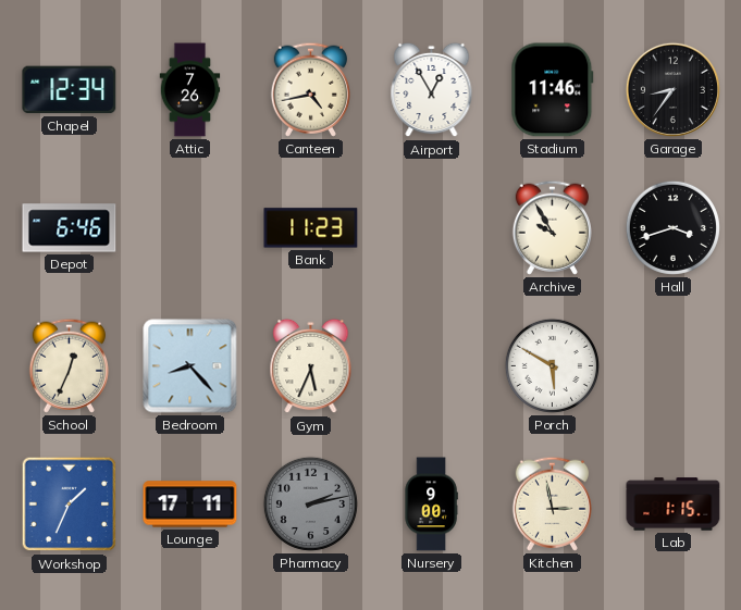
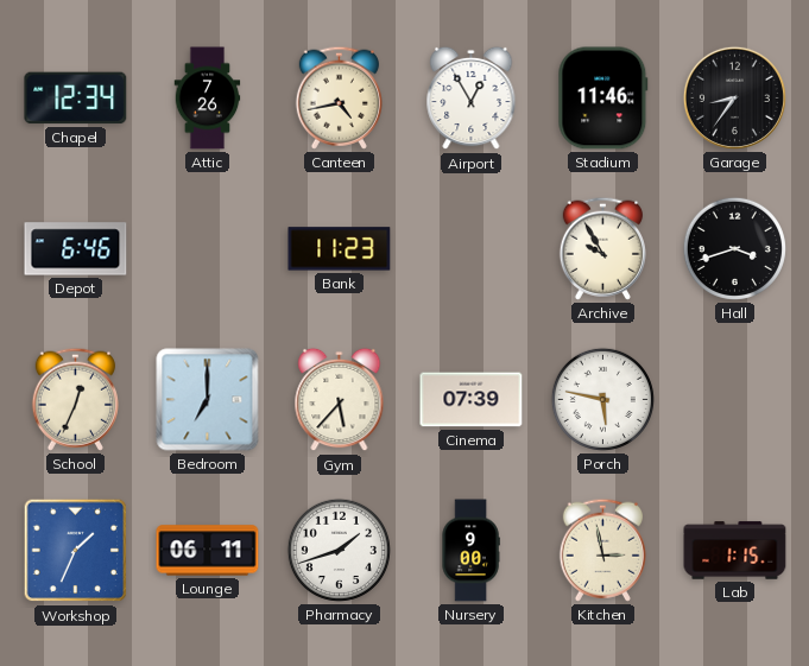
Bedroom: 8:23 -> 7:00 (208, 400)
Gym: 5:34 -> 5:37 (340, 400)
Cinema: none -> 07:39 (472, 400)
Porch: 5:50 -> 5:47 (602, 399)
Lounge: 17:11 -> 06:11 (208, 551)
Pharmacy: 2:13 -> 1:42 (339, 550)
Pharmacy dial: grey -> white (339, 550)
